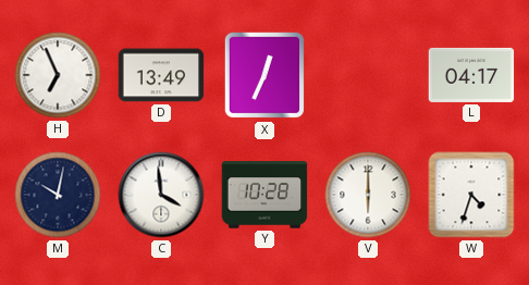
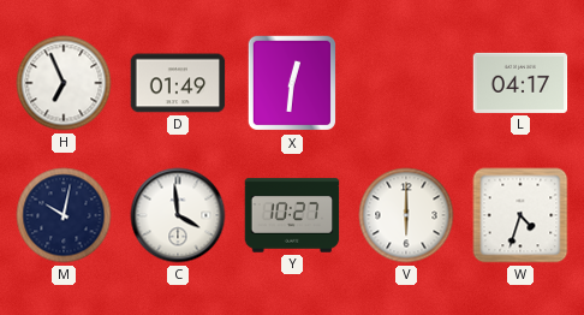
D: 13:49 -> 01:49 (178, 83)
X: 12:34 -> 12:31 (291, 83)
Y: 10:28 -> 10:27 (292, 215)
